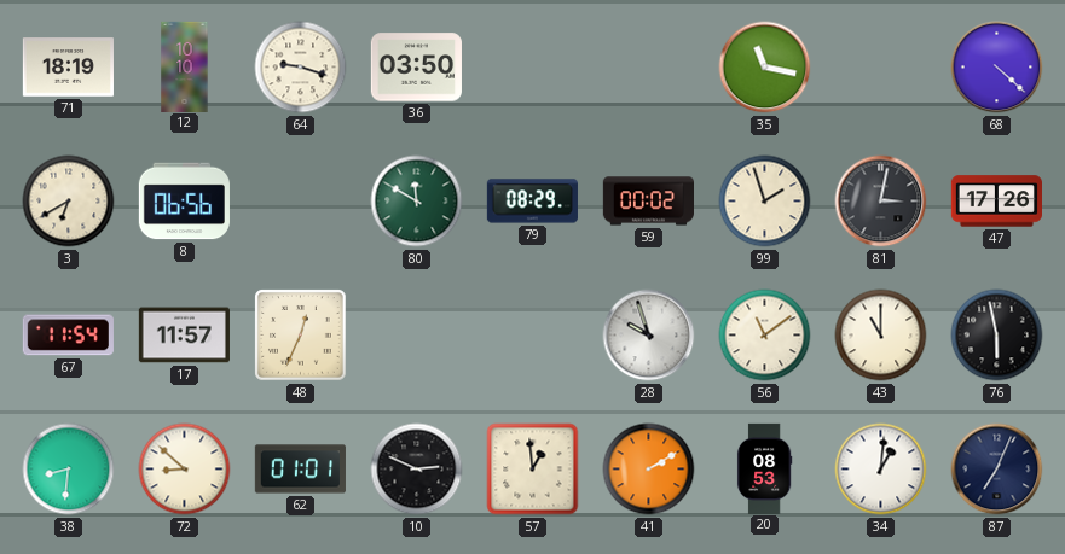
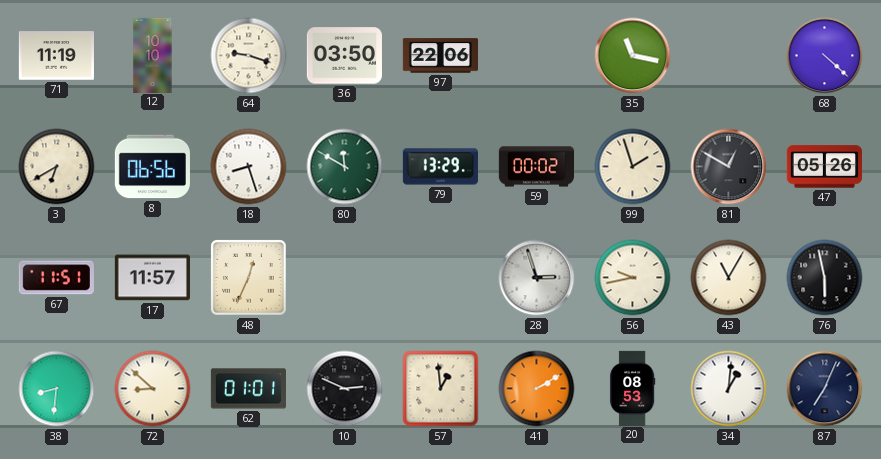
71: 18:19 -> 11:19 (56, 56)
97: none -> 22:06 (440, 56)
18: none -> 8:27 (249, 167)
79: 08:29 -> 13:29 (440, 167)
81: 3:02 -> 12:50 (729, 167)
47: 17:26 -> 05:26 (824, 167)
67: 11:54 -> 11:51 (56, 278)
28: 9:57 -> 2:57 (537, 278)
56: 11:09 -> 9:43 (633, 278)
43: 11:00 -> 11:05 (729, 278)
